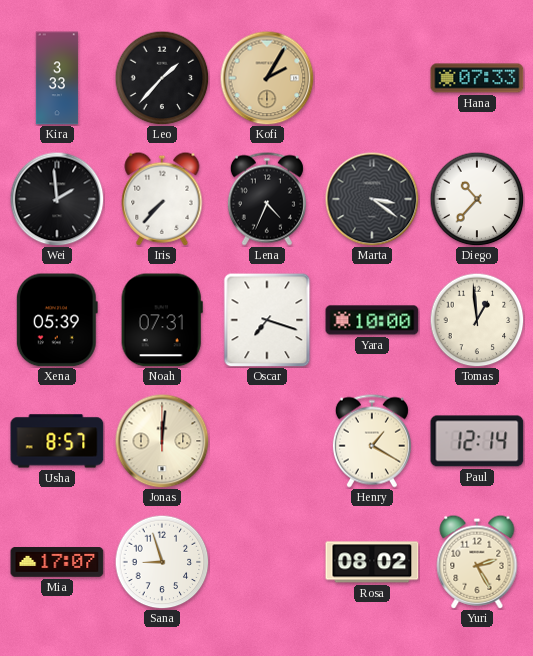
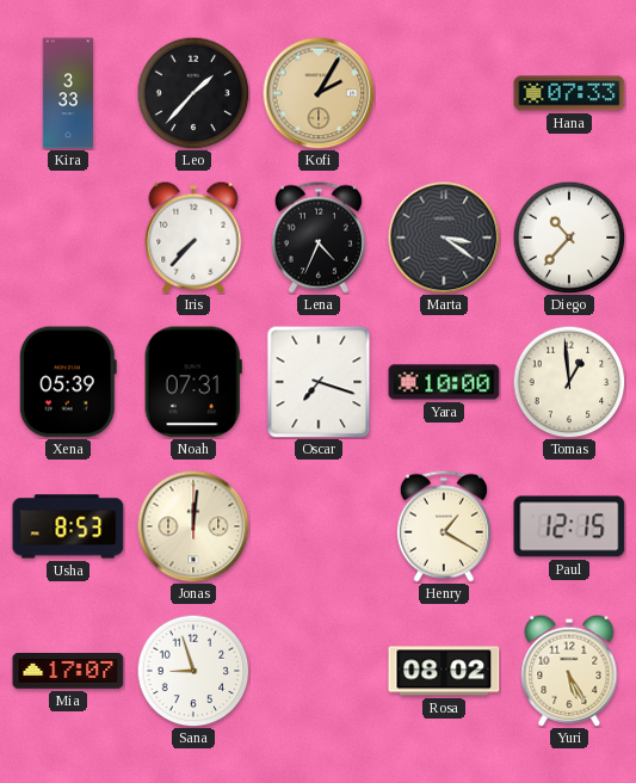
Wei: 1:59 -> none (57, 199)
Usha: 8:57 -> 8:53 (68, 526)
Paul: 12:14 -> 12:15 (569, 526)
Yuri: 2:25 -> 5:25 (569, 671)
